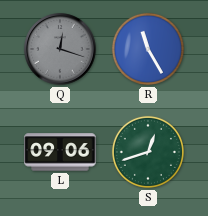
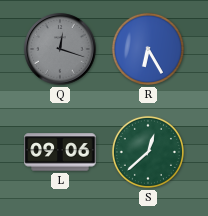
R: 11:25 -> 6:25 (148, 49)
S: 12:42 -> 12:38 (148, 152)
